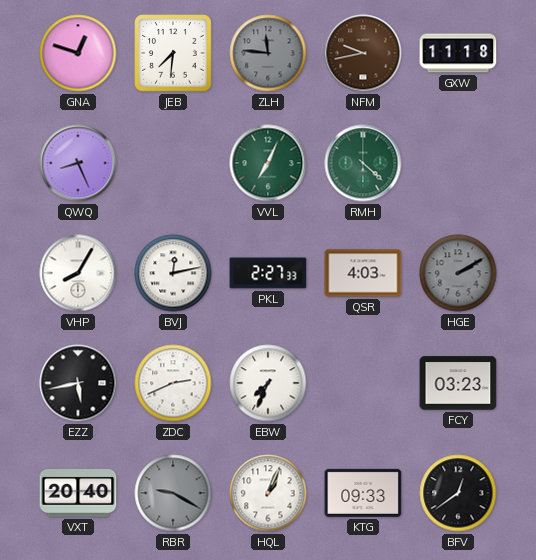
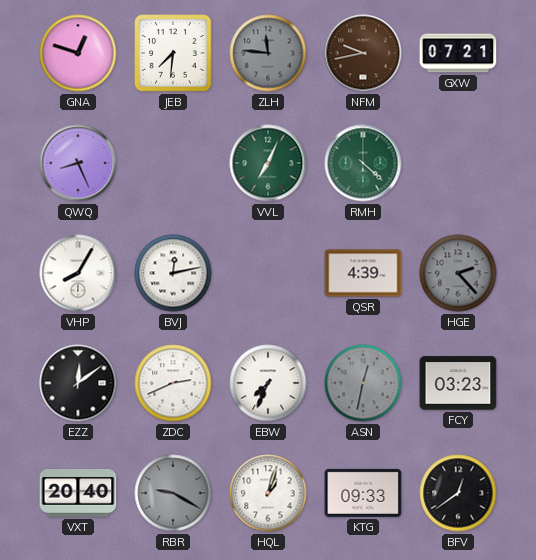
GXW: 11:18 -> 07:21 (458, 53)
PKL: 2:27 -> none (268, 273)
QSR: 4:03 -> 4:39 (363, 273)
HGE: 2:10 -> 2:23 (458, 273)
EZZ: 5:43 -> 12:09 (78, 383)
ASN: none -> 12:32 (363, 383)
HQL: 1:04 -> 1:03 (268, 493)
